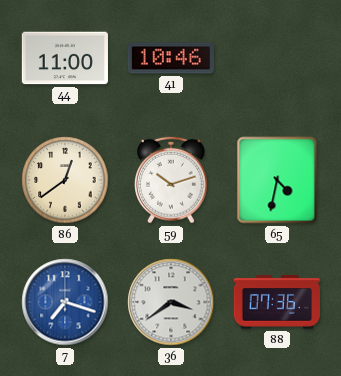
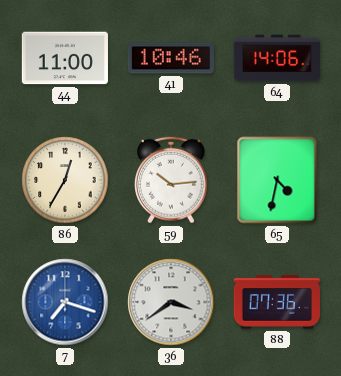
64: none -> 14:06 (277, 58)
86: 12:39 -> 12:35 (65, 180)
59: 10:12 -> 10:14 (172, 180)
